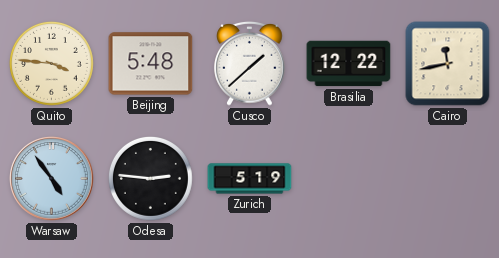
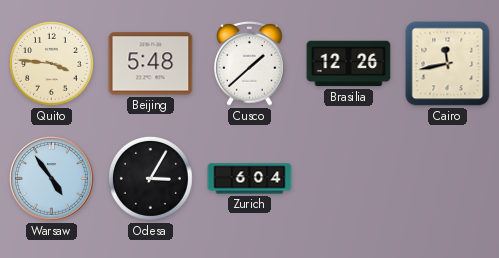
Brasilia: 12:22 -> 12:26 (349, 64)
Odesa: 2:46 -> 3:05 (150, 178)
Zurich: 5:19 -> 6:04 (250, 179)
